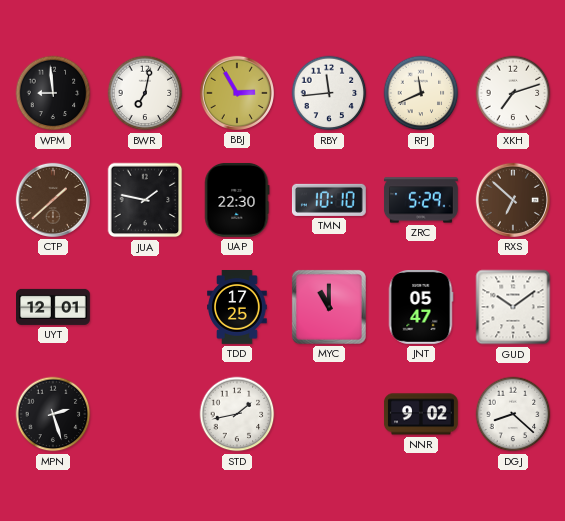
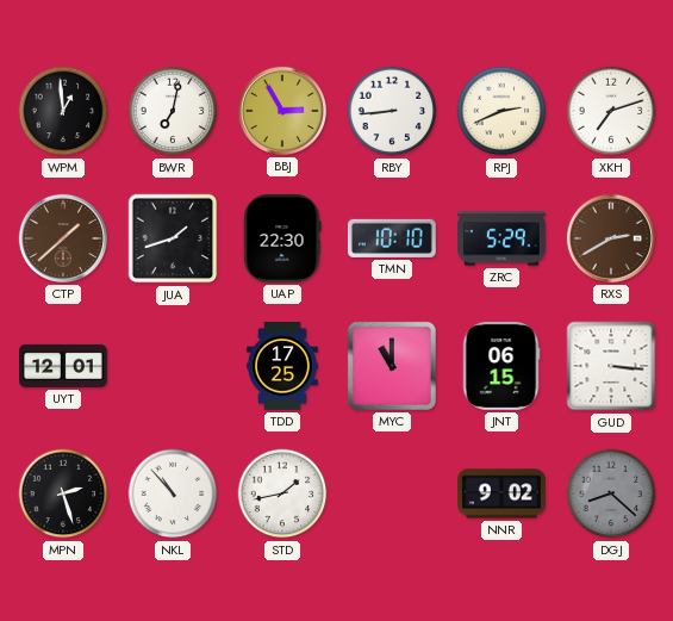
WPM: 8:59 -> 12:59 (63, 111)
RBY: 11:44 -> 8:44 (392, 111)
RPJ: 11:41 -> 2:41 (501, 111)
JUA: 1:47 -> 1:42 (173, 238)
RXS: 6:52 -> 2:40 (611, 238)
JNT: 05:47 -> 06:15 (501, 367)
GUD: 10:09 -> 3:16 (611, 366)
NKL: none -> 10:53 (173, 493)
DGJ dial: white -> grey (611, 493)
